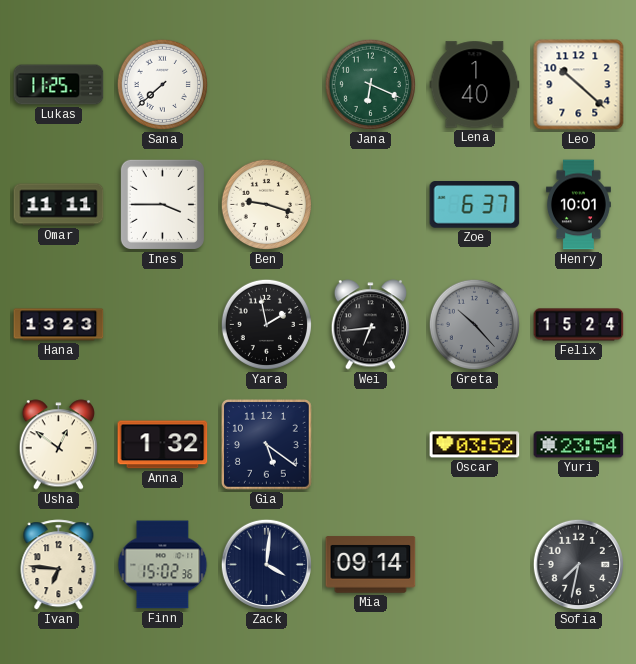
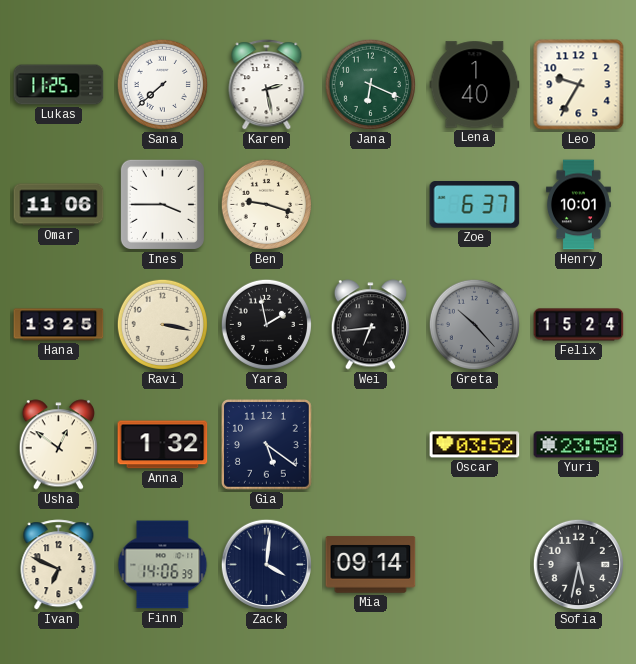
Karen: none -> 2:28 (267, 85)
Leo: 10:22 -> 9:35 (579, 85)
Omar: 11:11 -> 11:06 (59, 205)
Hana: 13:23 -> 13:25 (59, 325)
Ravi: none -> 3:17 (162, 324)
Yuri: 23:54 -> 23:58 (579, 445)
Ivan: 6:46 -> 6:49 (59, 565)
Finn: 15:02 -> 14:06 (163, 565)
Sofia: 7:32 -> 5:32 (578, 564)
